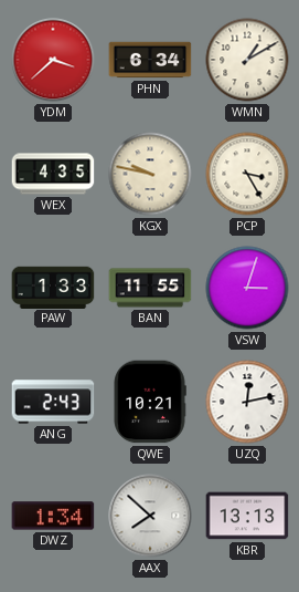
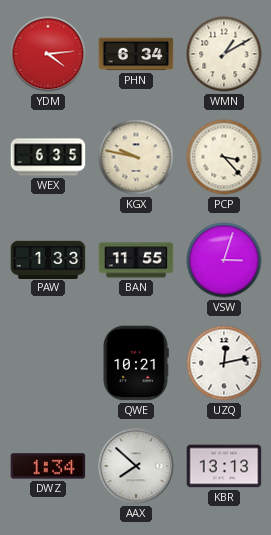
YDM: 3:38 -> 4:14 (48, 54)
WEX: 4:35 -> 6:35 (48, 157)
PCP: 3:25 -> 3:23 (224, 157)
ANG: 2:43 -> none (53, 402)
